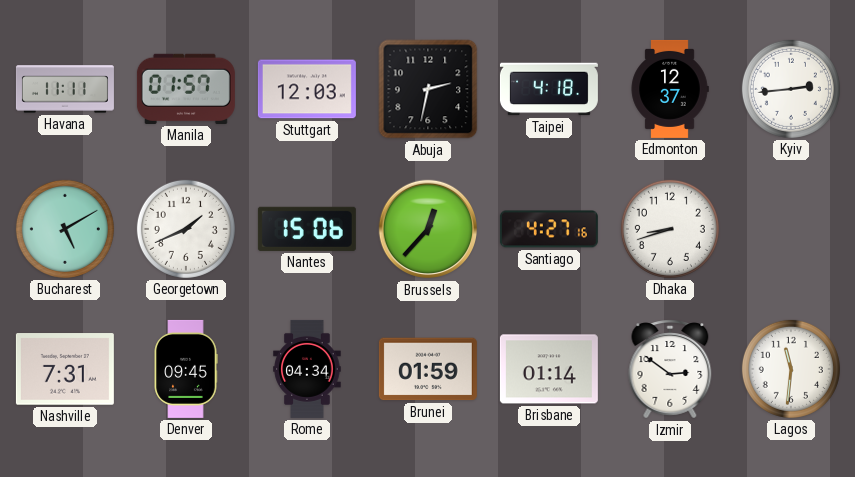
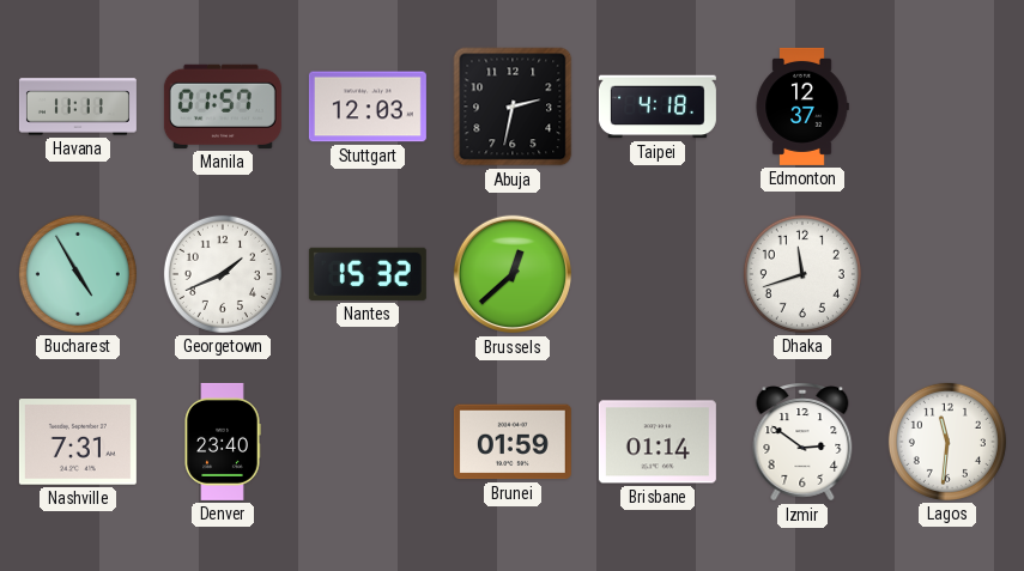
Kyiv: 2:44 -> none (791, 89)
Bucharest: 5:10 -> 4:55 (78, 274)
Nantes: 15:06 -> 15:32 (368, 274)
Brussels: 12:37 -> 12:38 (513, 274)
Santiago: 4:27 -> none (549, 229)
Dhaka: 8:42 -> 11:42 (802, 274)
Denver: 09:45 -> 23:40 (223, 442)
Rome: 04:34 -> none (307, 369)
